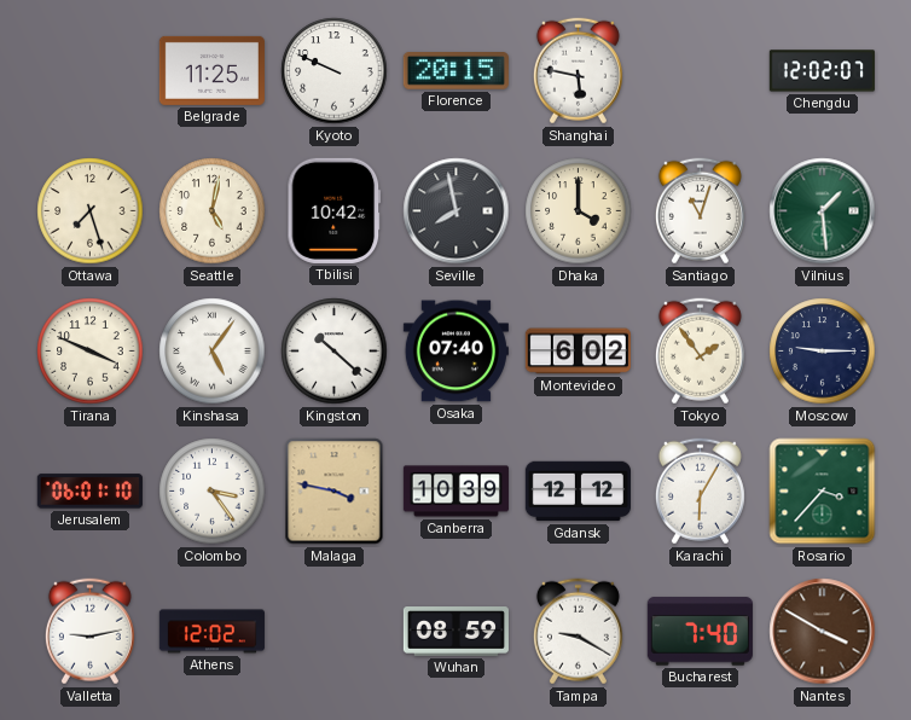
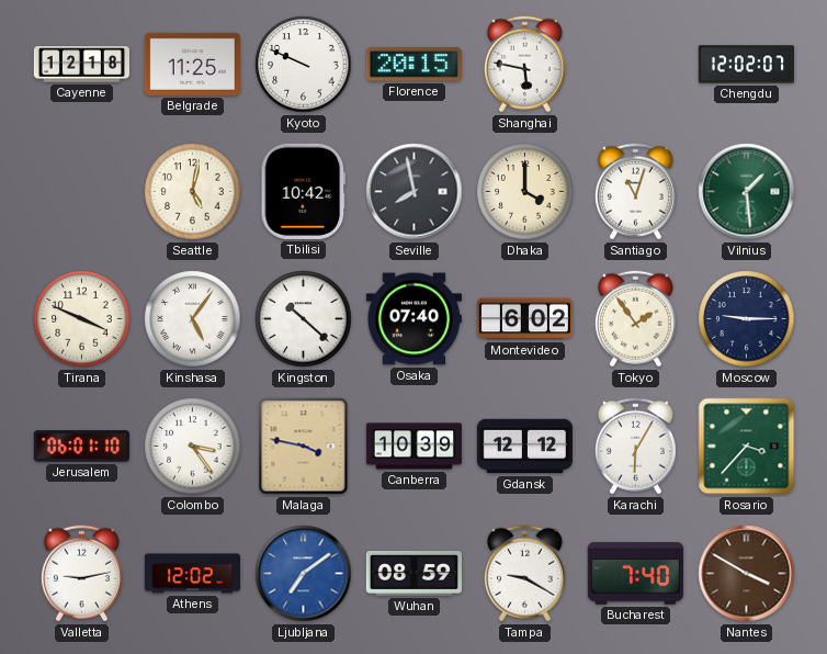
Cayenne: none -> 12:18 (81, 65)
Ottawa: 7:27 -> none (91, 211)
Ljubljana: none -> 7:09 (304, 574)
